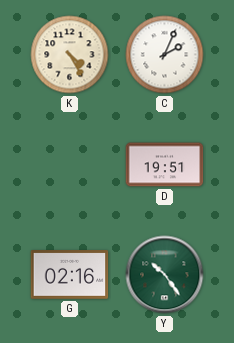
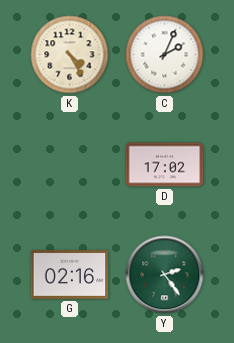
D: 19:51 -> 17:02 (165, 165)
Y: 10:24 -> 2:24 (165, 275)
